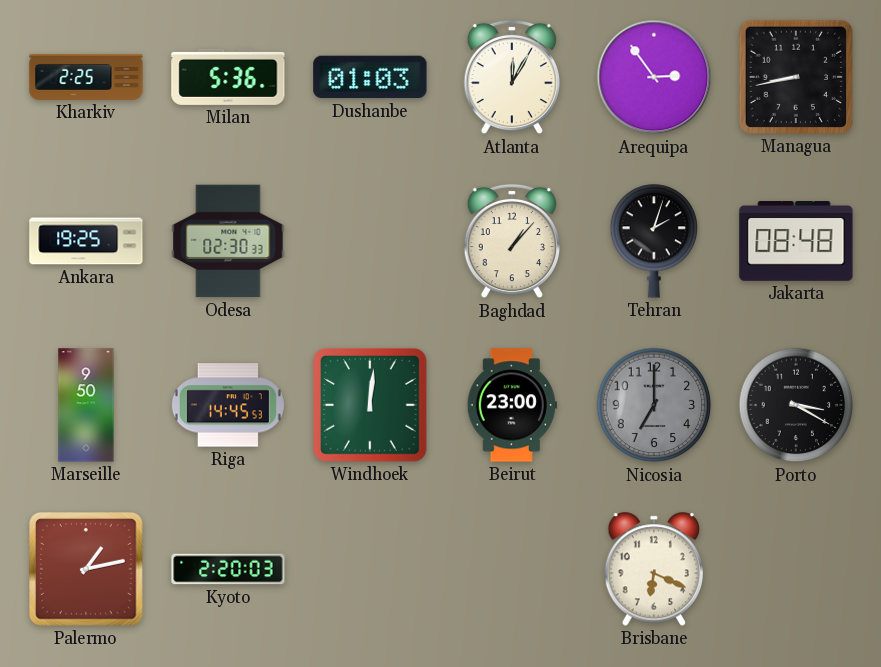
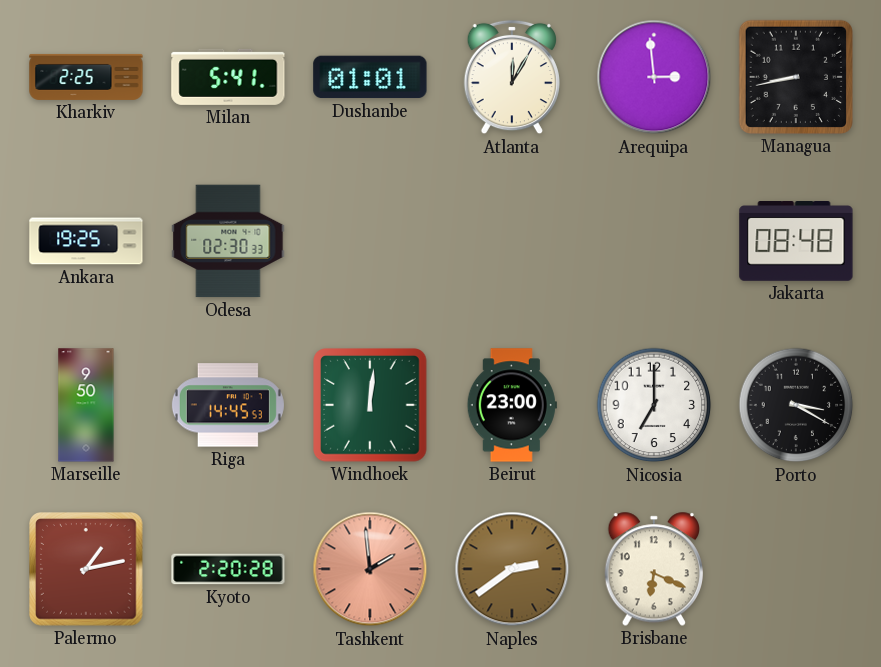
Milan: 5:36 -> 5:41 (228, 77)
Dushanbe: 01:03 -> 01:01 (370, 77)
Arequipa: 2:54 -> 2:59 (654, 77)
Baghdad: 1:07 -> none (512, 241)
Tehran: 2:03 -> none (654, 241)
Nicosia dial: grey -> white (654, 405)
Kyoto: 2:20:03 -> 2:20:28 (228, 569)
Tashkent: none -> 1:59 (370, 569)
Naples: none -> 2:39 (512, 569)
